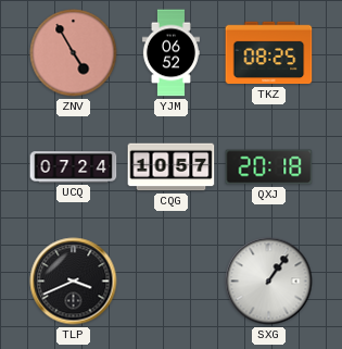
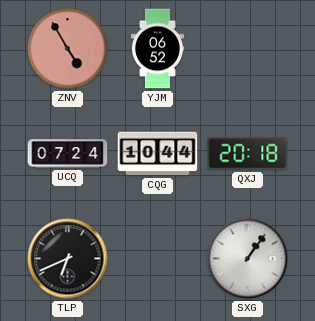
TKZ: 08:25 -> none (269, 53)
CQG: 10:57 -> 10:44 (158, 154)
TLP: 3:41 -> 6:41 (68, 259)
